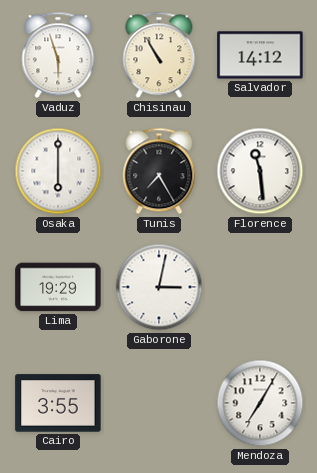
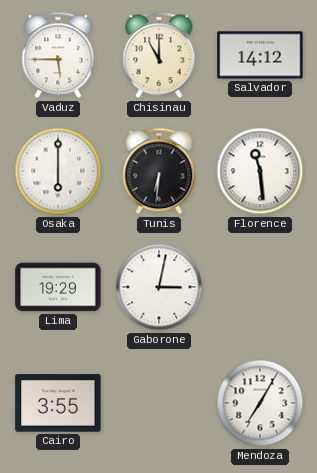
Vaduz: 5:57 -> 5:45 (58, 55)
Chisinau: 10:55 -> 11:00 (159, 55)
Tunis: 7:25 -> 6:31 (159, 171)
